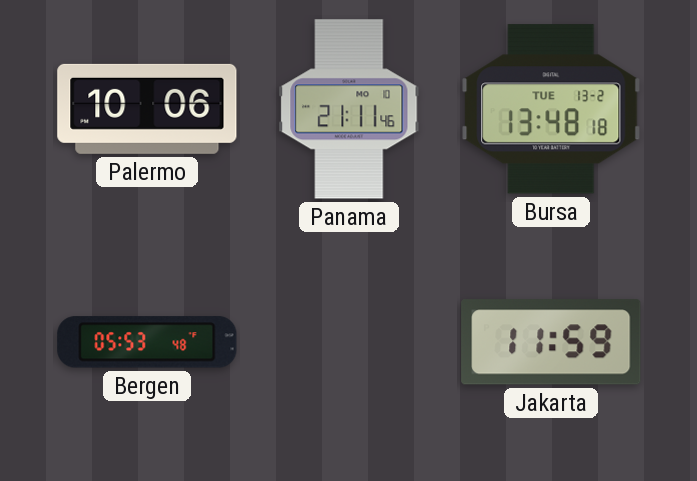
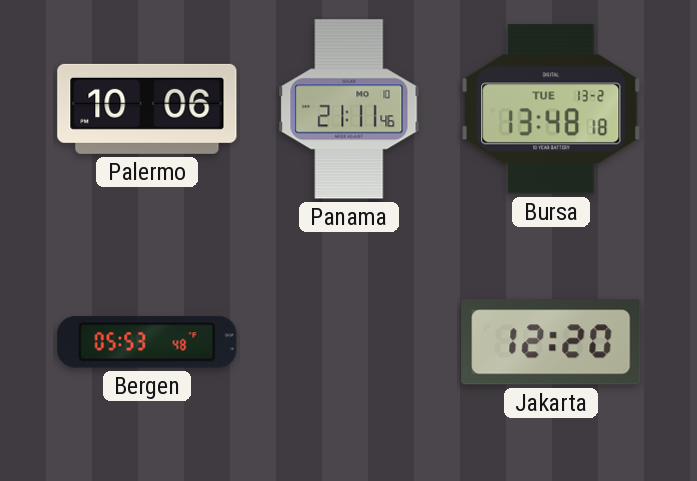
Jakarta: 11:59 -> 12:20 (551, 342)
